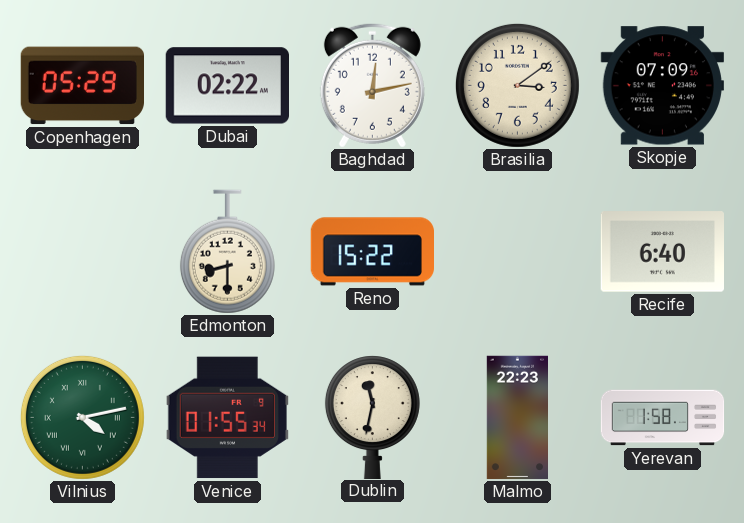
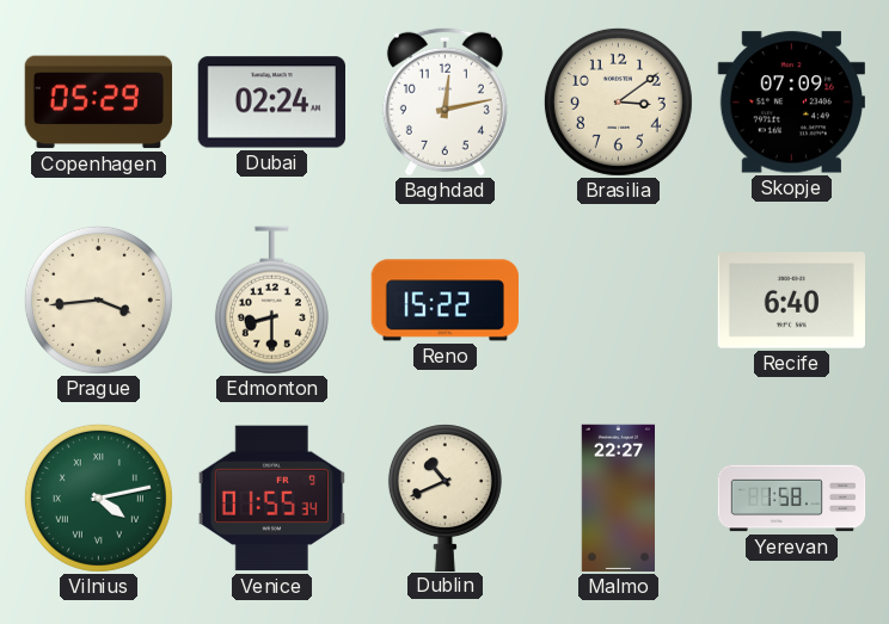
Dubai: 02:22 -> 02:24 (271, 103)
Prague: none -> 3:44 (98, 299)
Dublin: 11:32 -> 10:41 (444, 498)
Malmo: 22:23 -> 22:27 (619, 499)
